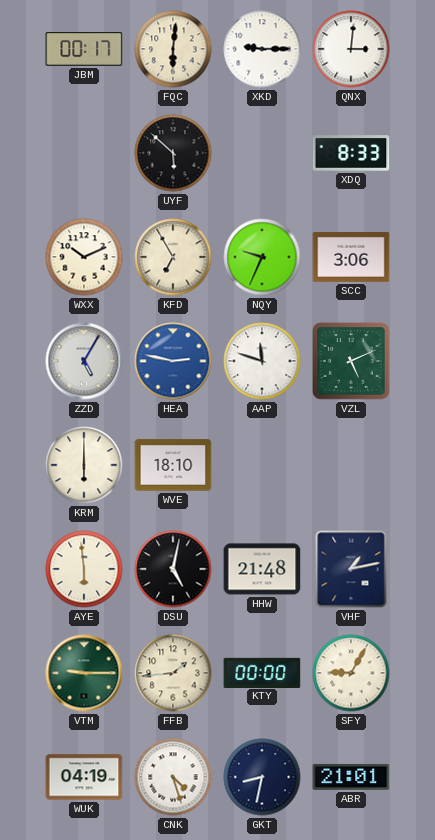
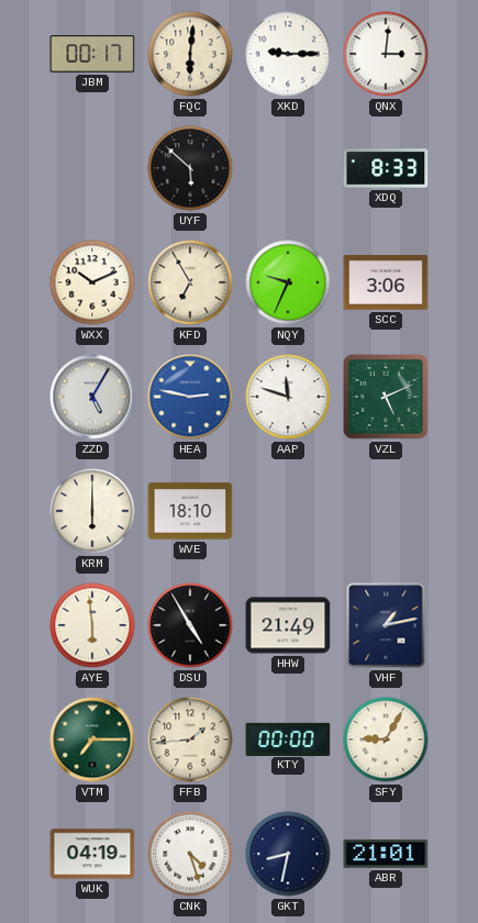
DSU: 5:02 -> 4:55 (190, 625)
HHW: 21:48 -> 21:49 (288, 625)
VTM: 9:15 -> 7:15 (92, 739)
